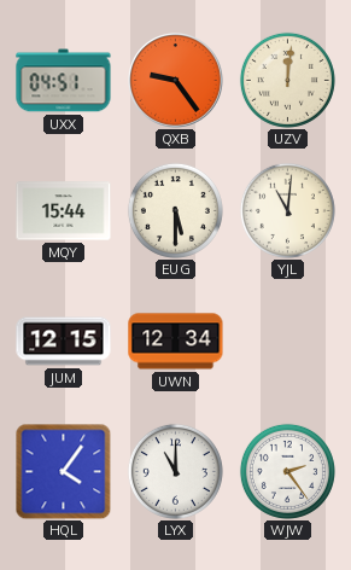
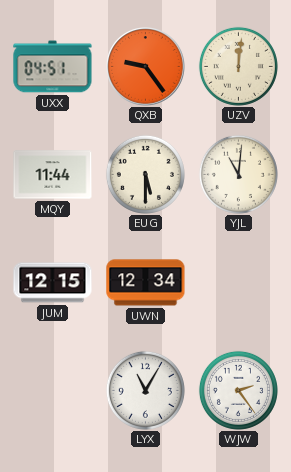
MQY: 15:44 -> 11:44 (53, 175)
HQL: 4:06 -> none (63, 471)
LYX: 11:00 -> 11:05 (145, 390)
